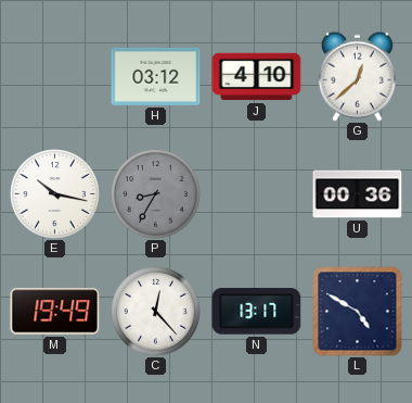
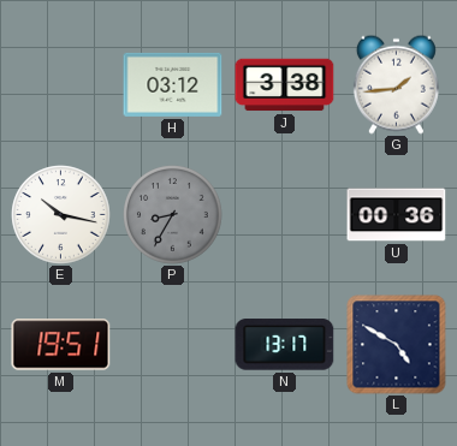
J: 4:10 -> 3:38 (285, 85)
G: 12:38 -> 1:44 (396, 84)
M: 19:49 -> 19:51 (61, 345)
C: 12:23 -> none (156, 312)
